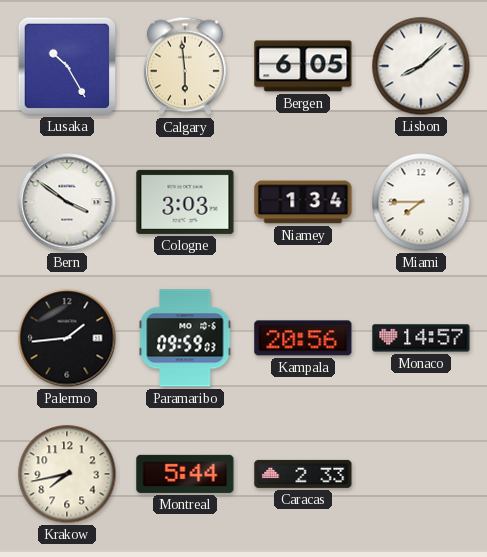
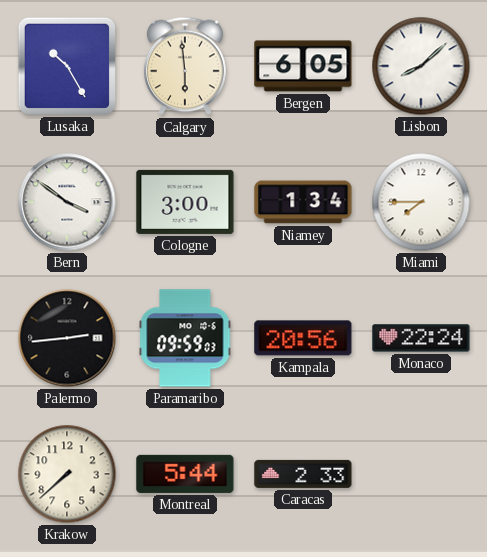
Cologne: 3:03 -> 3:00 (185, 202)
Palermo: 1:44 -> 2:44 (67, 338)
Monaco: 14:57 -> 22:24 (421, 338)
Krakow: 7:43 -> 7:38 (67, 474)
